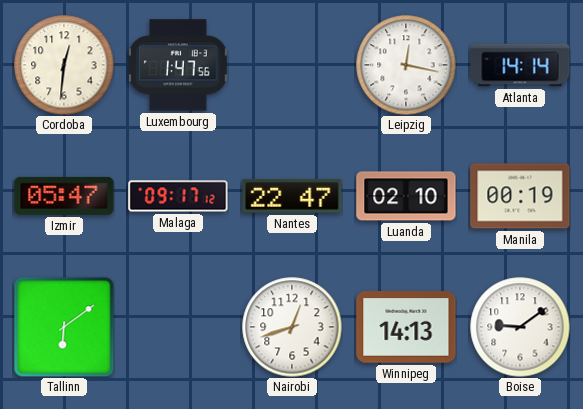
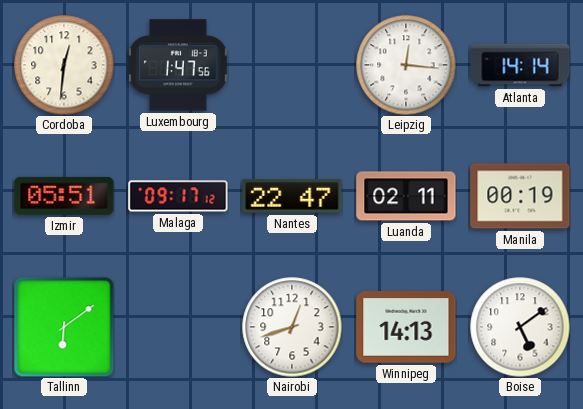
Leipzig: 12:17 -> 12:16 (406, 65)
Izmir: 05:47 -> 05:51 (64, 196)
Luanda: 02:10 -> 02:11 (406, 196)
Boise: 9:09 -> 5:09 (520, 327)
